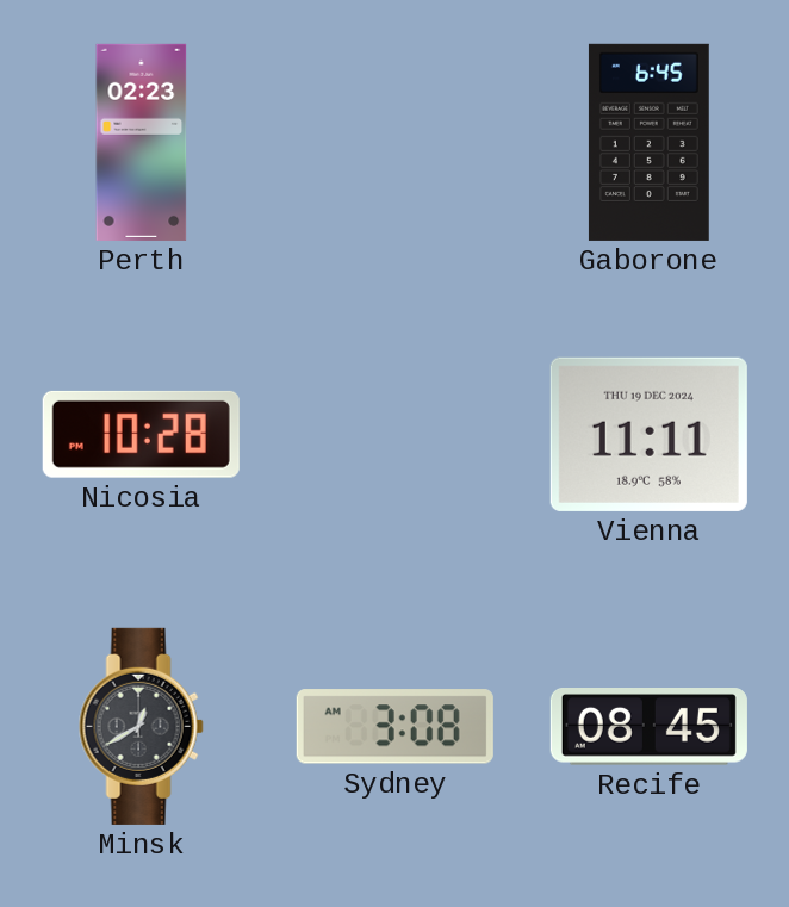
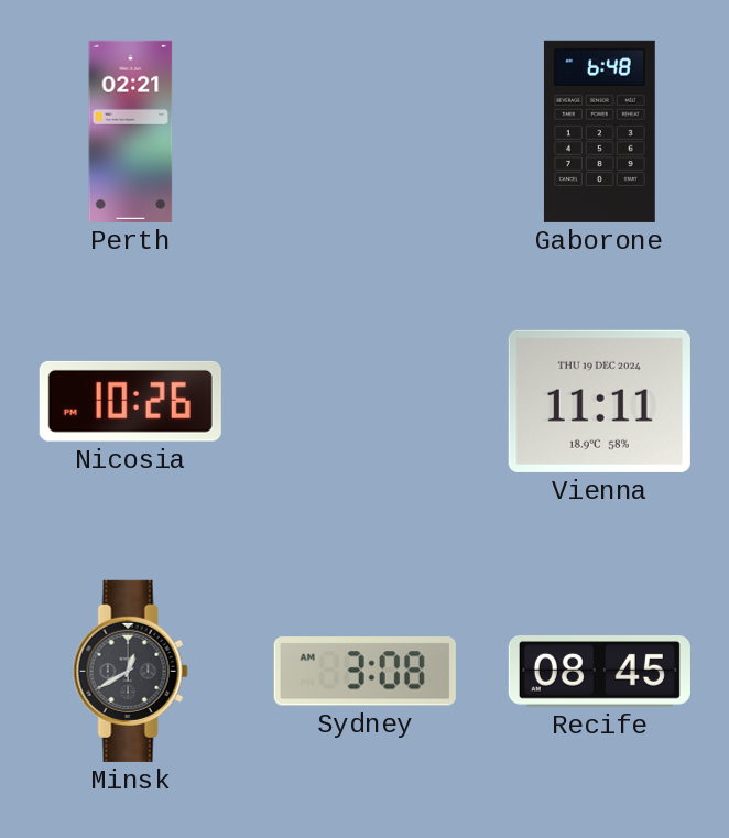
Perth: 02:23 -> 02:21 (131, 131)
Gaborone: 6:45 -> 6:48 (599, 131)
Nicosia: 10:28 -> 10:26 (130, 401)
